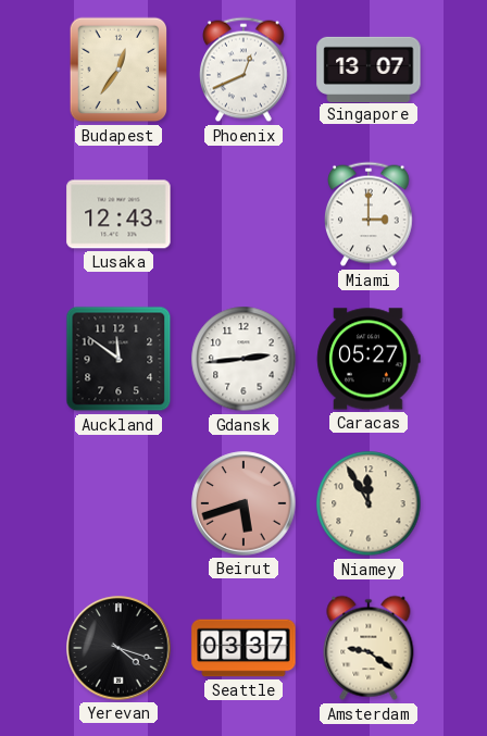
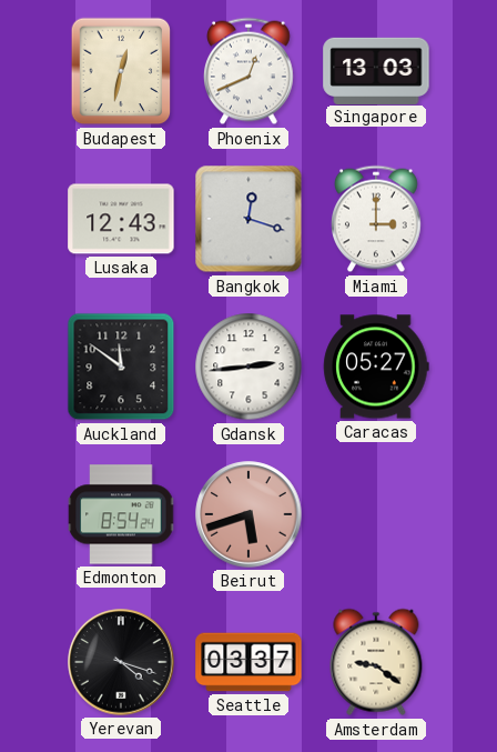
Budapest: 12:36 -> 12:32 (121, 71)
Singapore: 13:07 -> 13:03 (376, 70)
Bangkok: none -> 12:18 (248, 219)
Edmonton: none -> 8:54 (121, 514)
Niamey: 11:55 -> none (369, 503)
